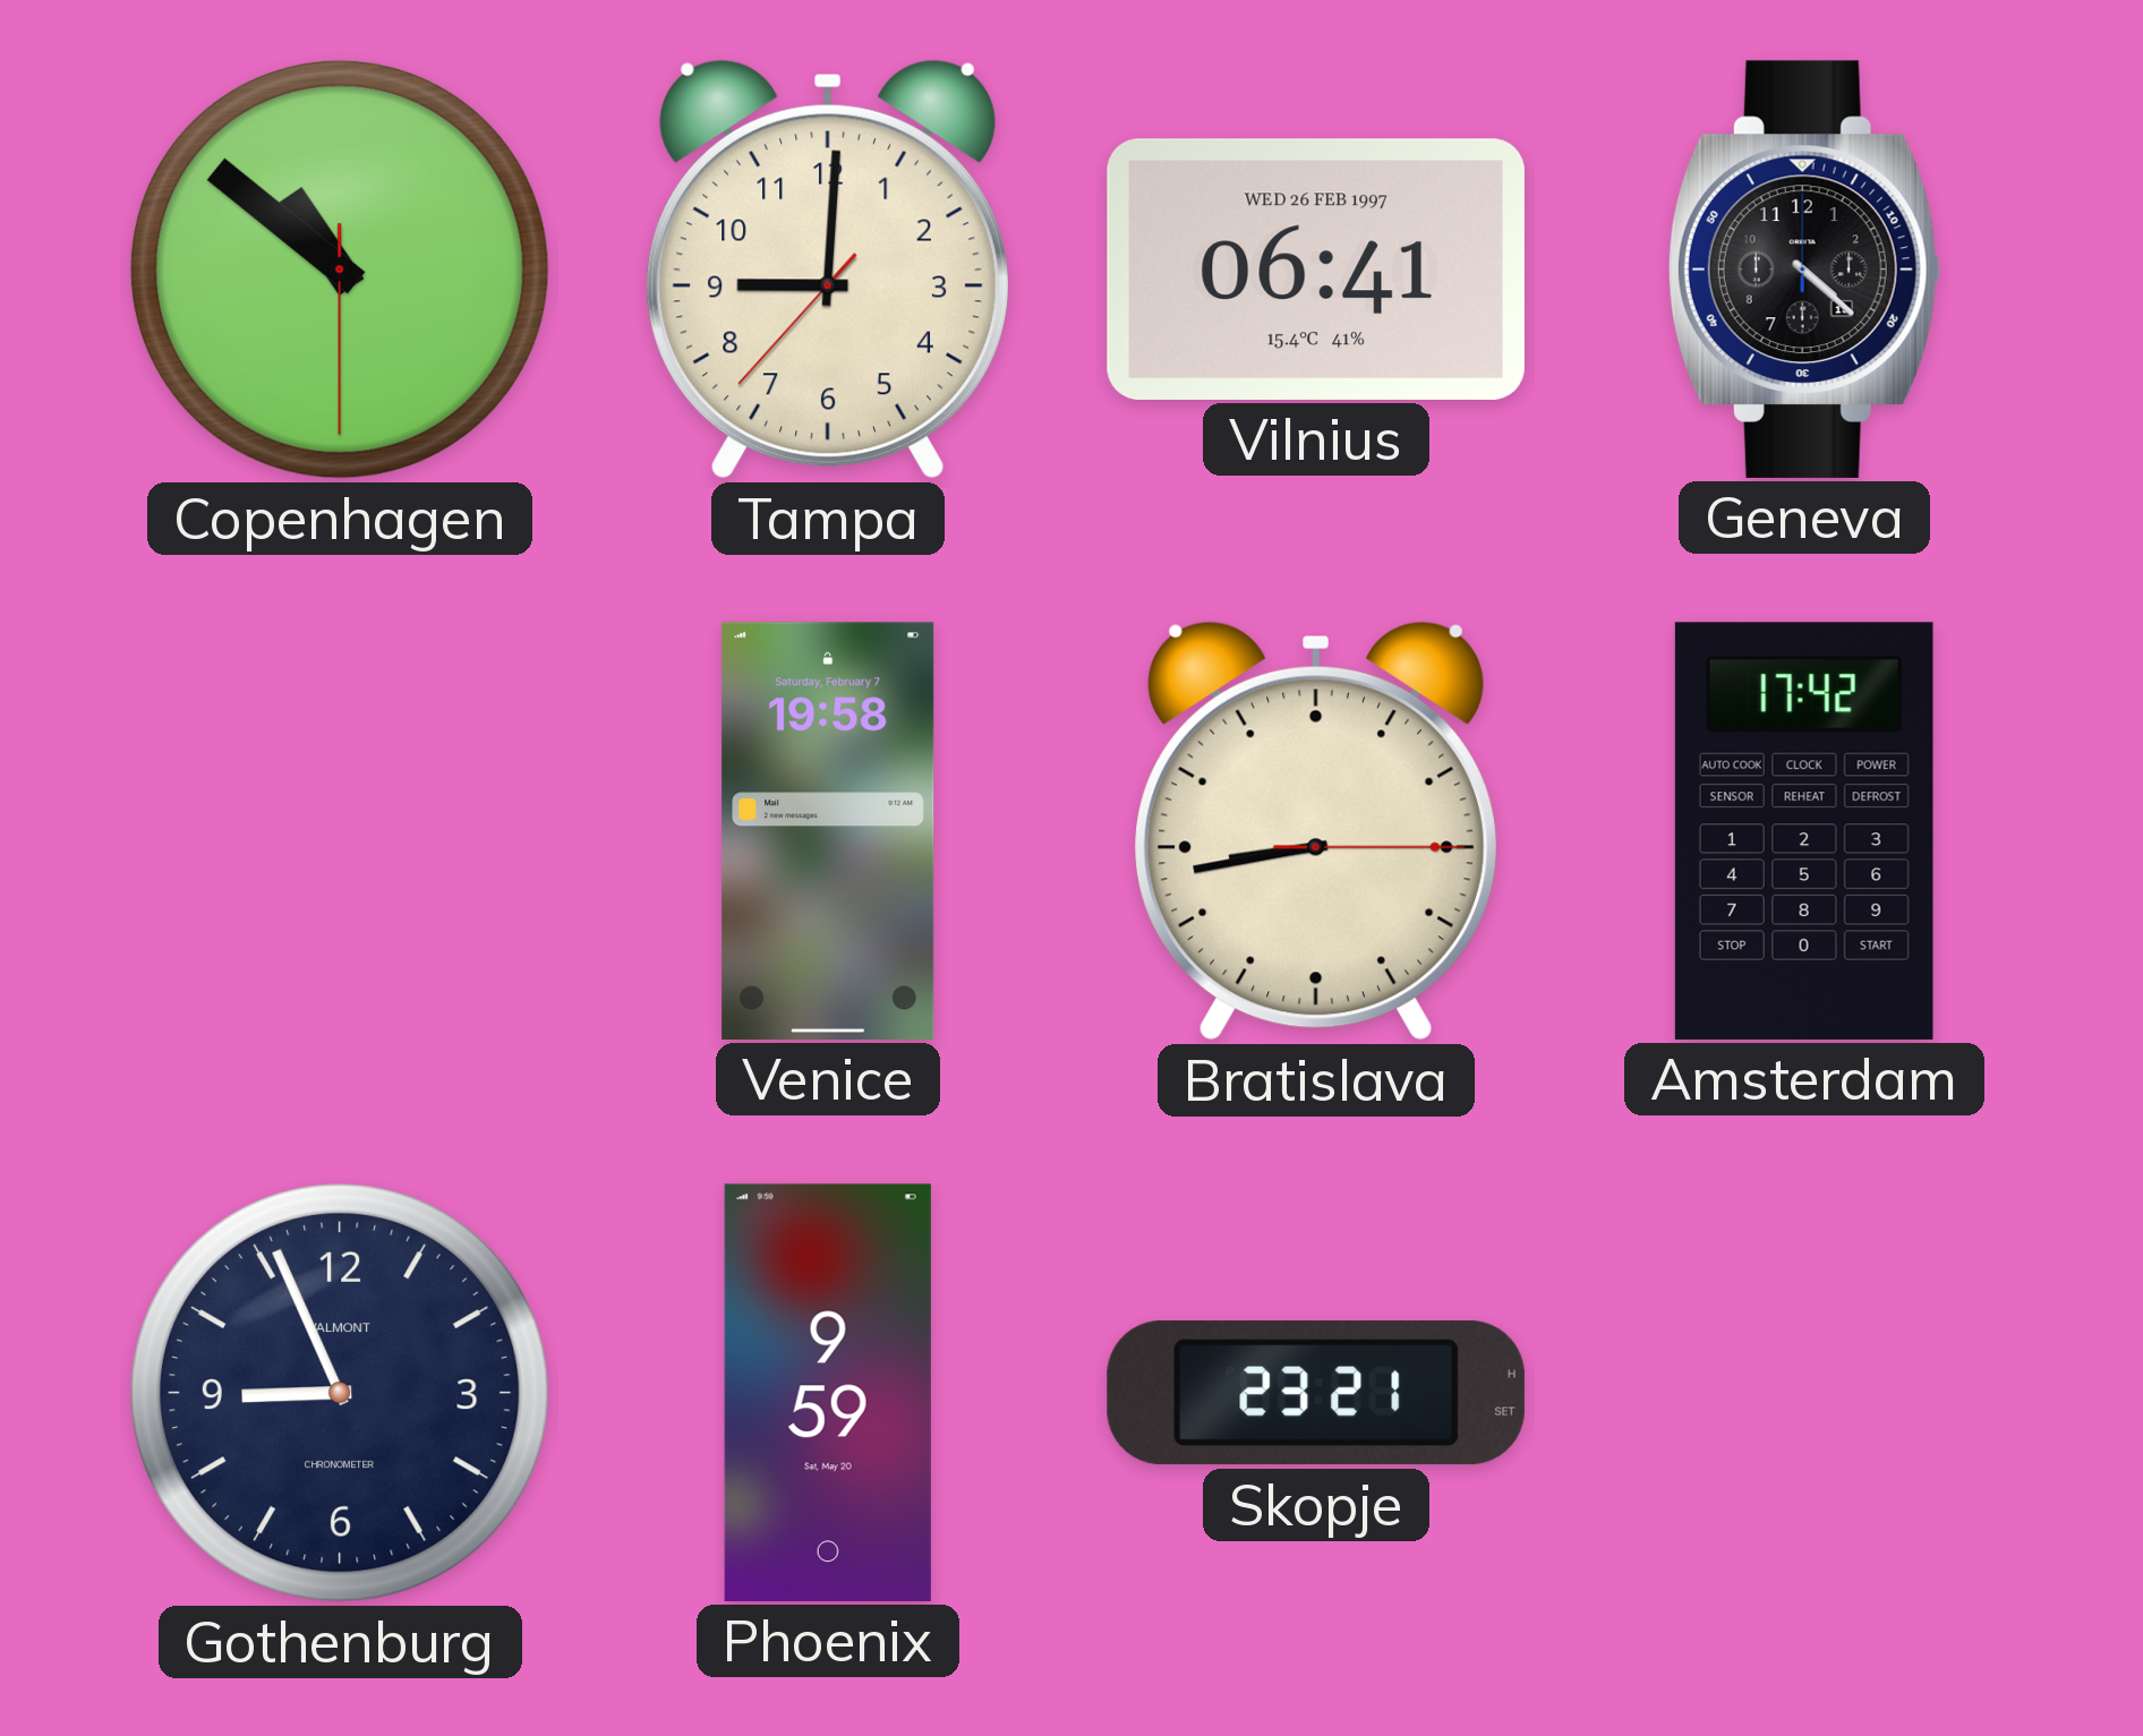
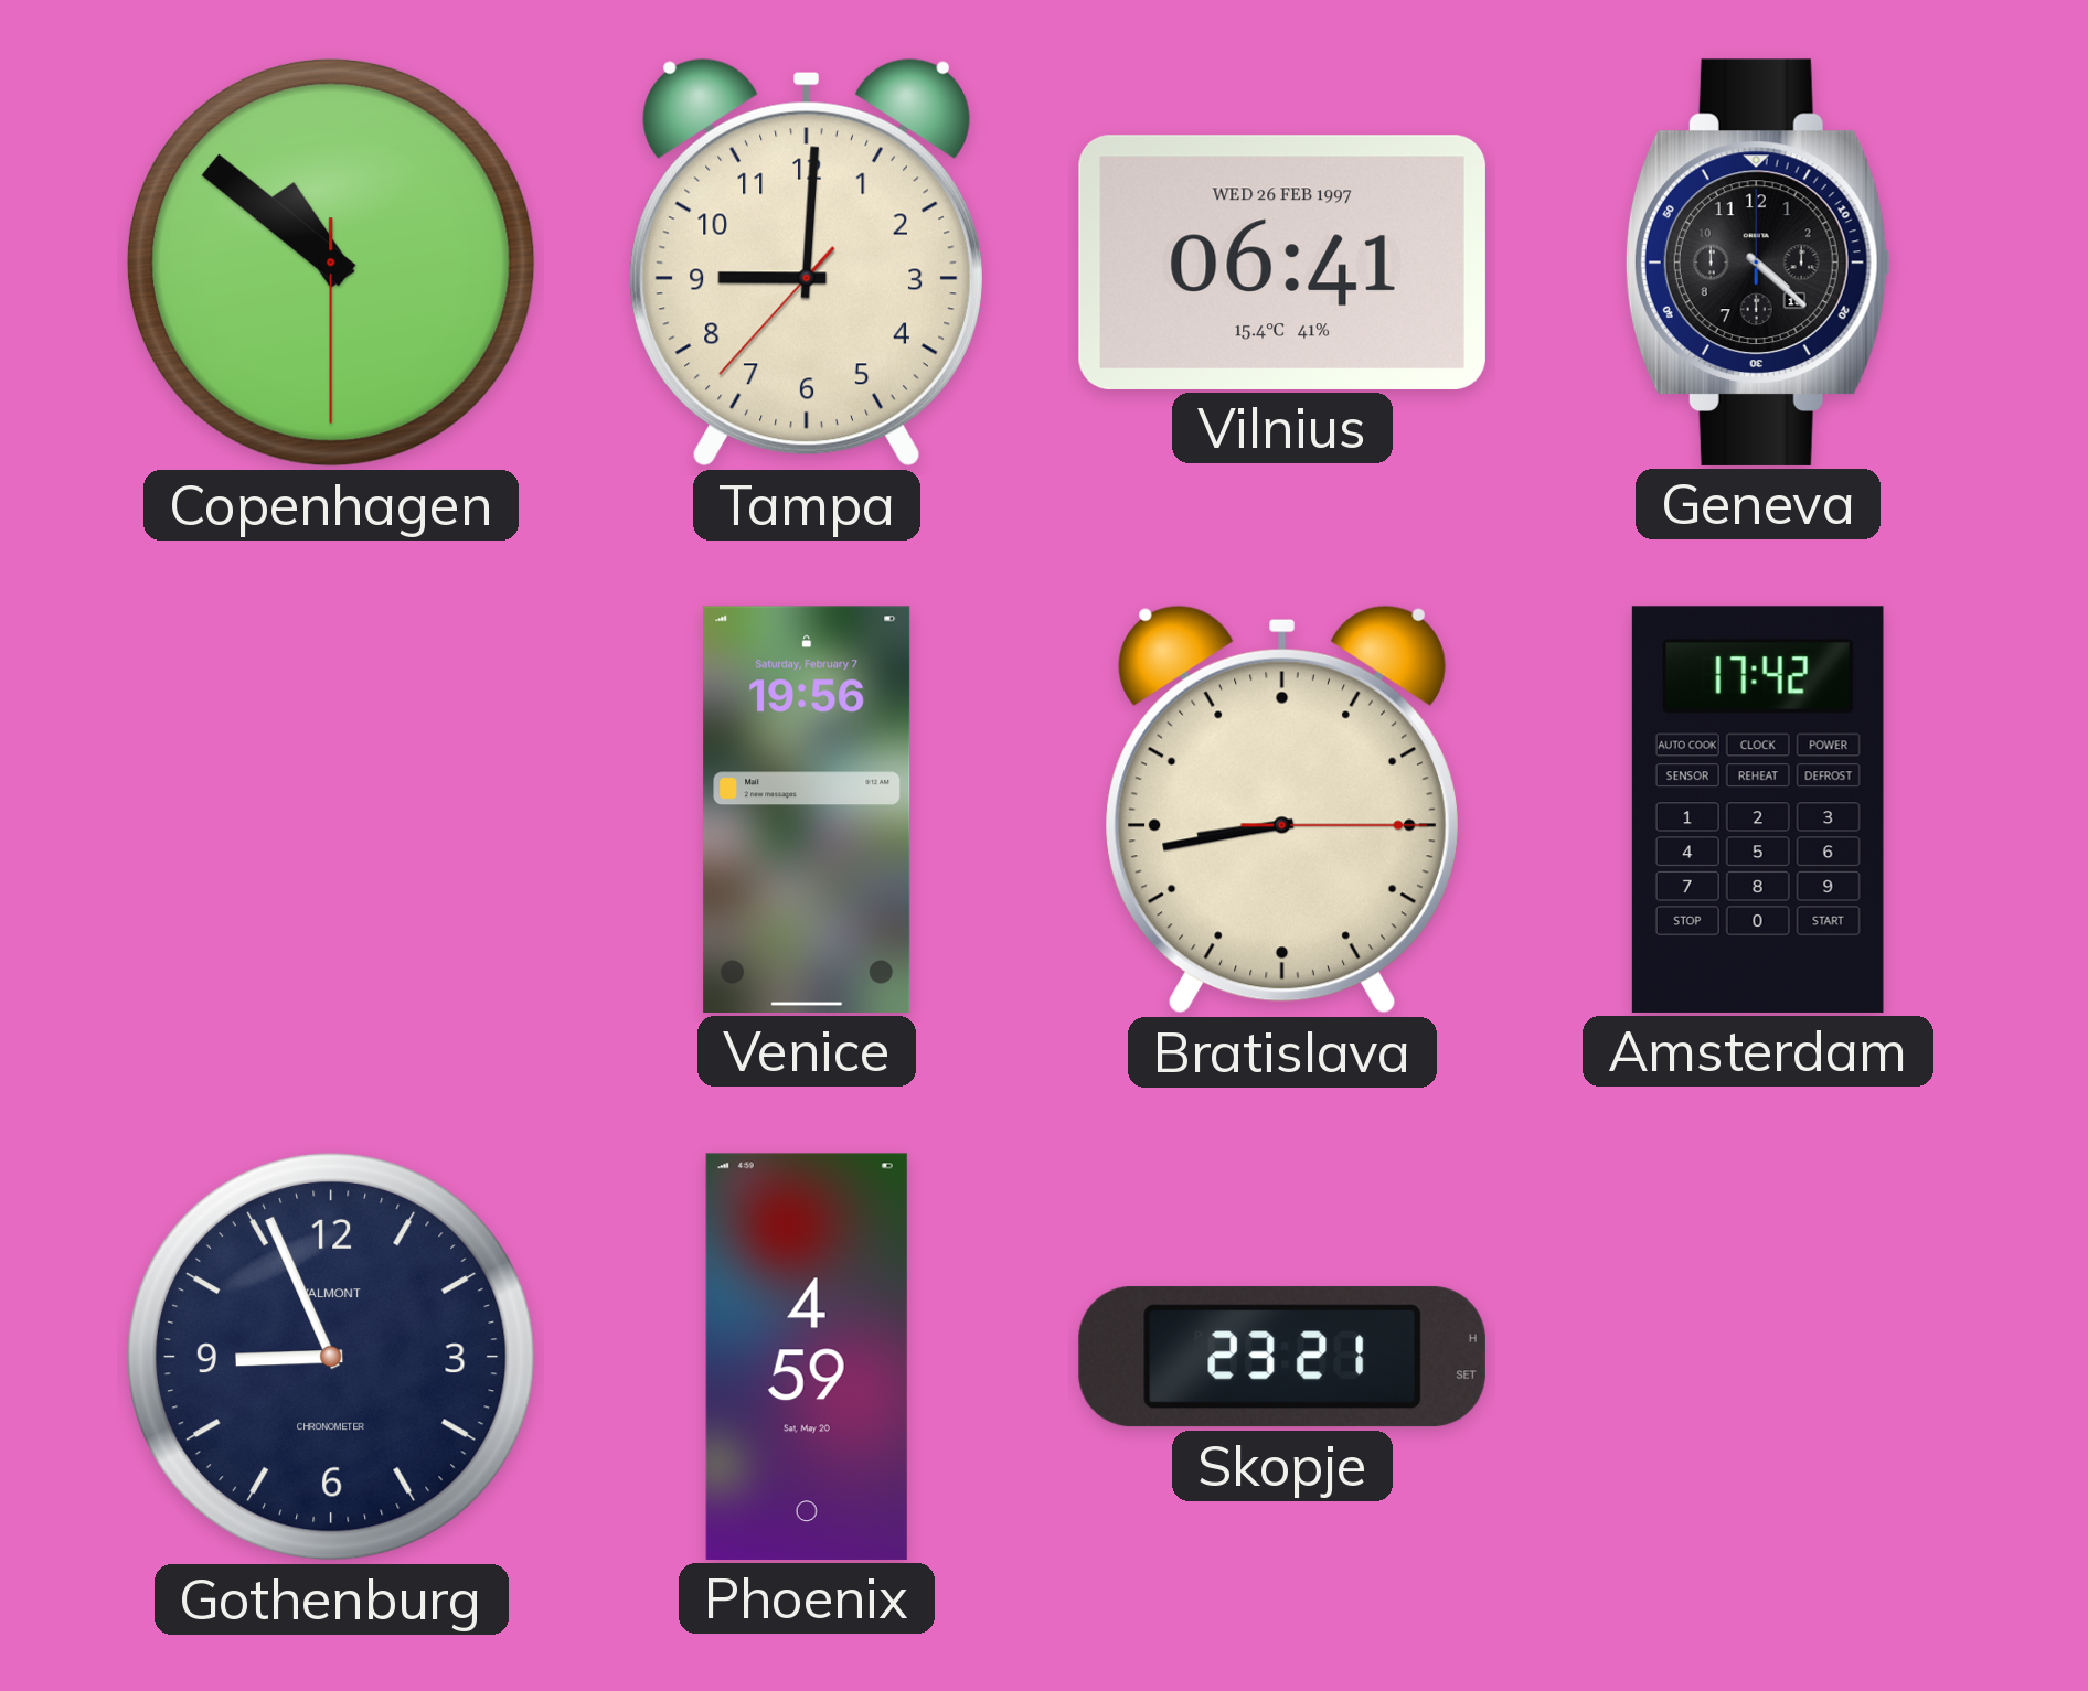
Venice: 19:58 -> 19:56 (807, 810)
Phoenix: 9:59 -> 4:59 (807, 1357)
